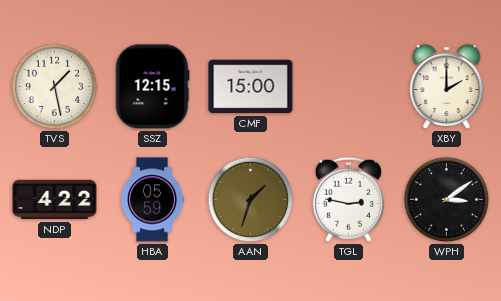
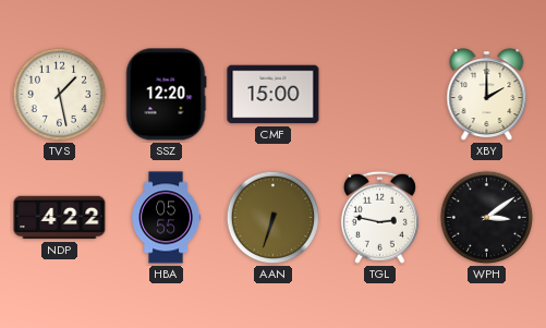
SSZ: 12:15 -> 12:20 (167, 95)
HBA: 05:59 -> 05:55 (167, 218)
AAN: 1:33 -> 6:33 (274, 218)
